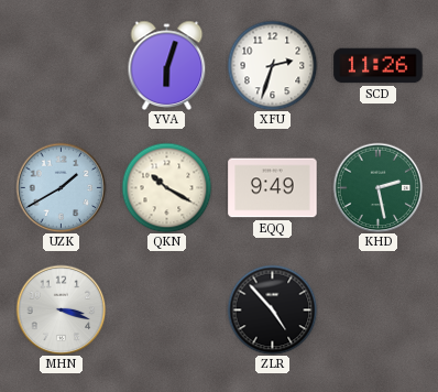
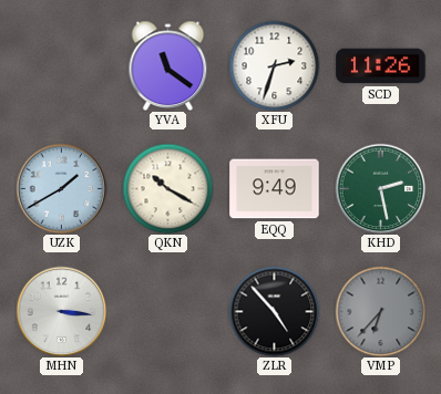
YVA: 6:03 -> 11:21 (168, 65)
MHN: 3:18 -> 3:16 (61, 311)
VMP: none -> 6:37 (380, 311)
